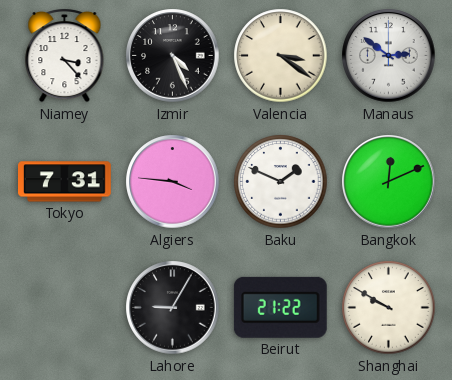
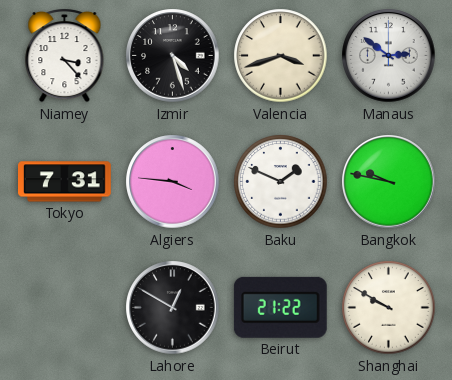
Izmir: 4:26 -> 4:27 (173, 56)
Valencia: 3:21 -> 3:42 (281, 56)
Bangkok: 12:11 -> 9:47 (389, 182)
Lahore: 9:05 -> 12:50 (173, 308)
